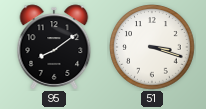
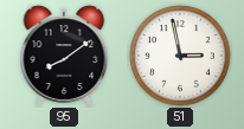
51: 3:18 -> 2:58 (180, 56)
